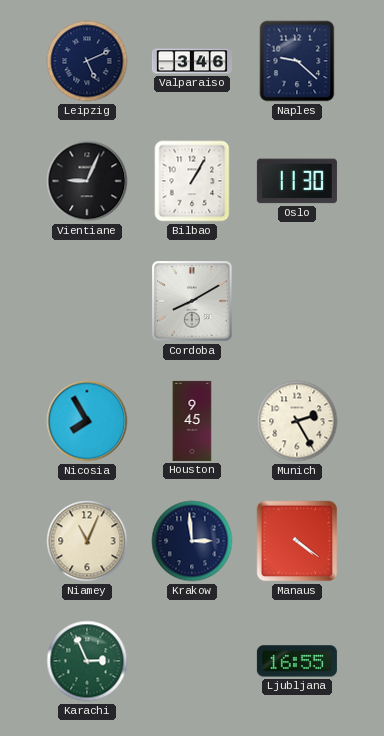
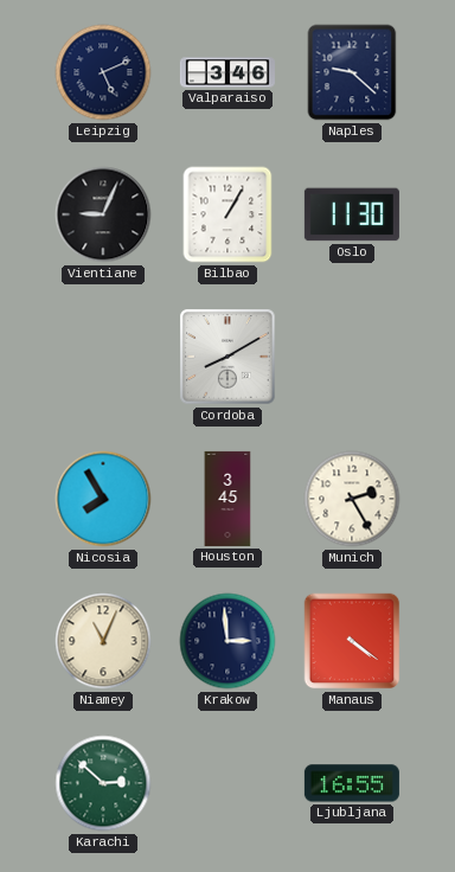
Houston: 9:45 -> 3:45 (227, 499)
Karachi: 2:56 -> 2:52 (103, 783)
